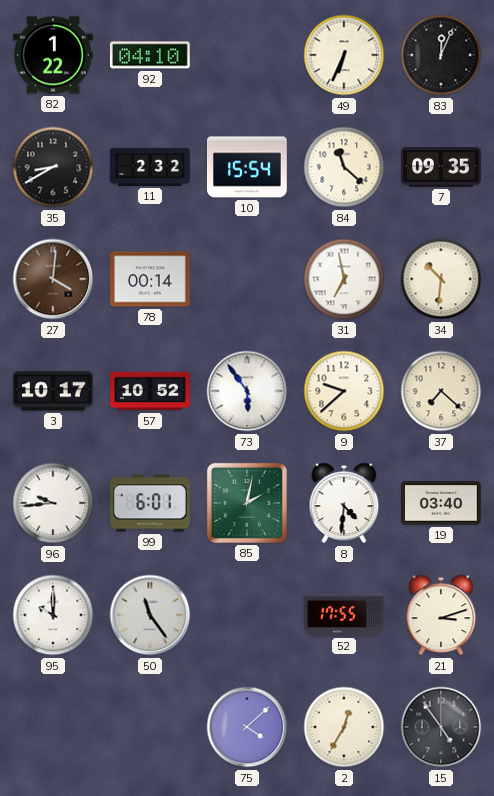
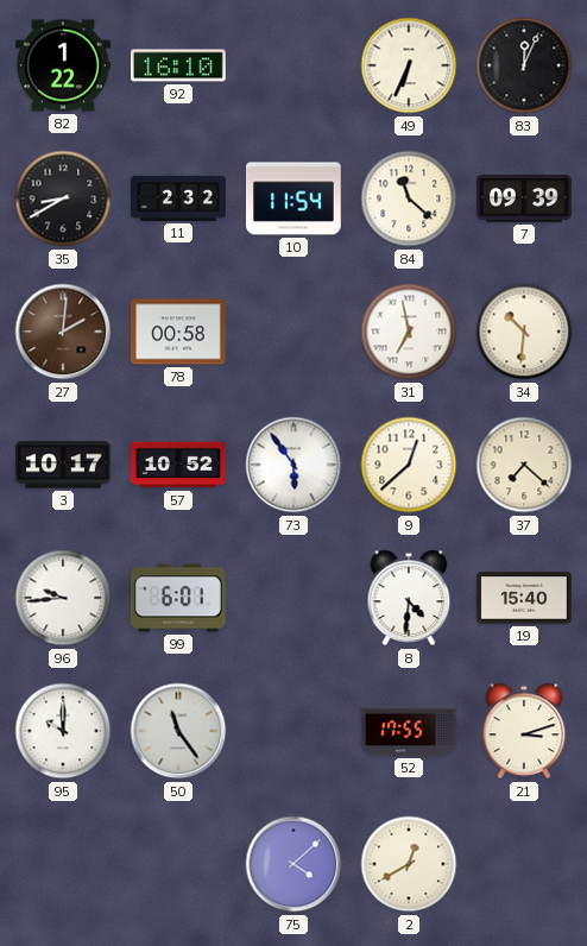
92: 04:10 -> 16:10 (178, 65)
10: 15:54 -> 11:54 (293, 198)
7: 09:35 -> 09:39 (525, 200)
27: 4:01 -> 2:01 (63, 332)
78: 00:14 -> 00:58 (179, 332)
9: 9:38 -> 12:38 (409, 465)
85: 2:02 -> none (247, 503)
19: 03:40 -> 15:40 (525, 598)
2: 12:35 -> 12:40 (409, 864)
15: 4:54 -> none (441, 727)
